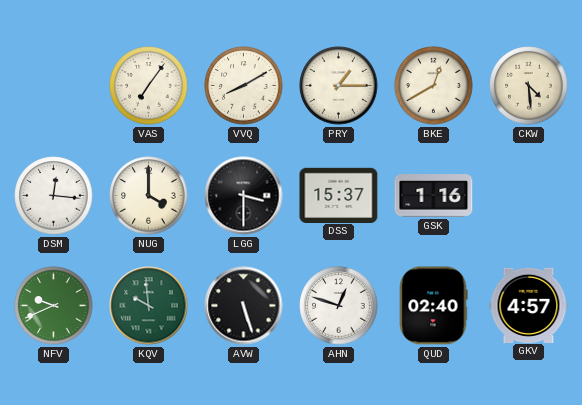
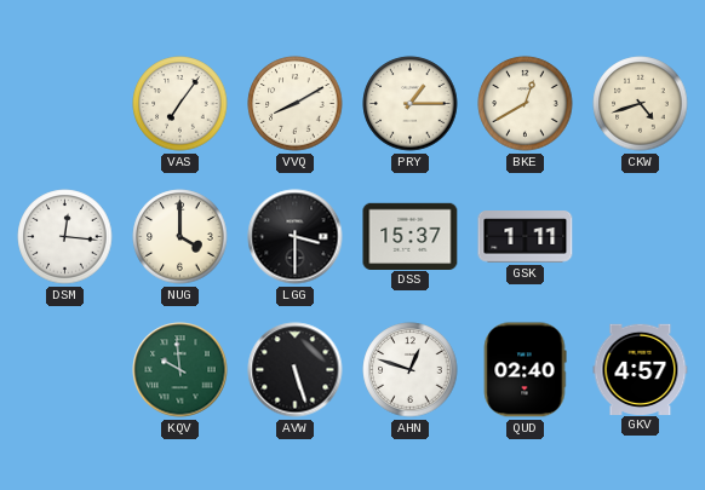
CKW: 4:29 -> 4:42 (641, 104)
GSK: 1:16 -> 1:11 (526, 237)
NFV: 9:41 -> none (54, 306)
